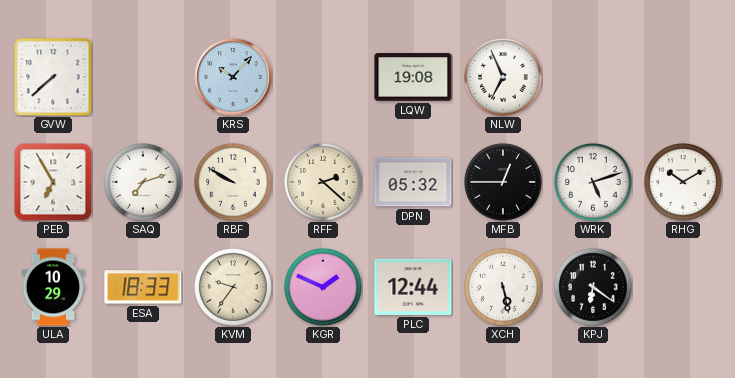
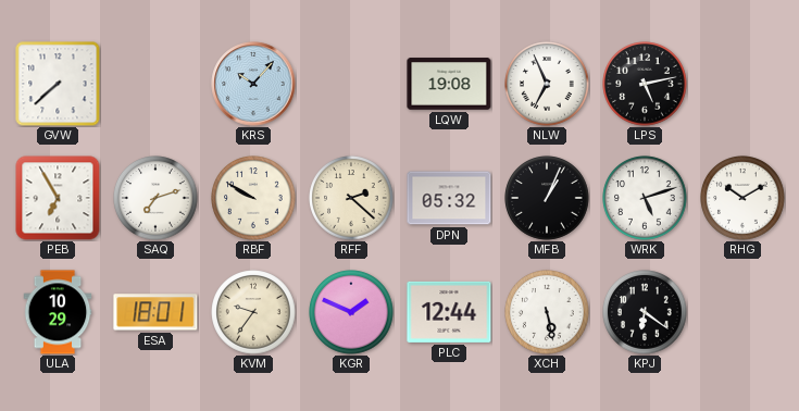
LPS: none -> 5:13 (645, 84)
MFB: 12:45 -> 1:04 (547, 198)
ESA: 18:33 -> 18:01 (155, 312)
